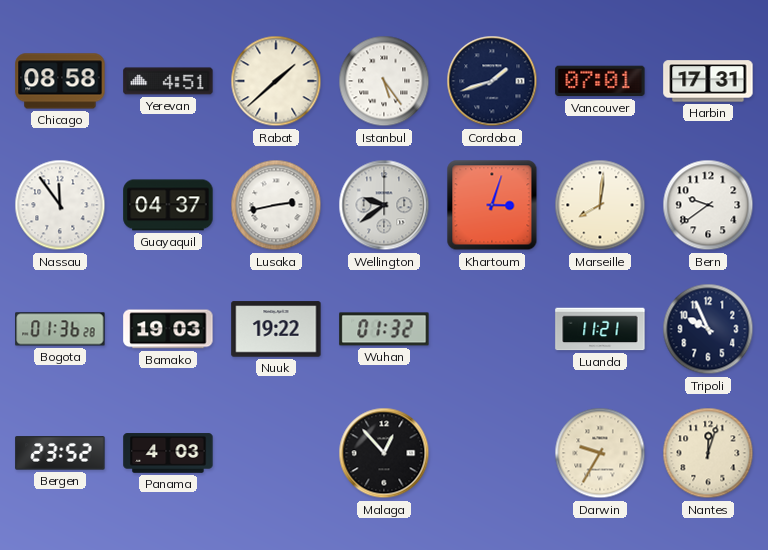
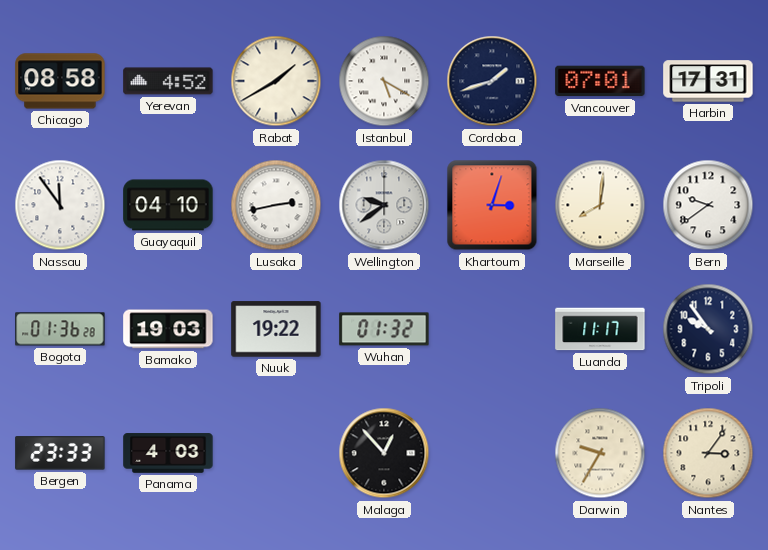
Yerevan: 4:51 -> 4:52 (168, 81)
Rabat: 1:38 -> 1:40 (276, 81)
Istanbul: 5:24 -> 5:20 (384, 81)
Guayaquil: 04:37 -> 04:10 (168, 205)
Luanda: 11:21 -> 11:17 (600, 329)
Tripoli: 9:56 -> 9:54 (708, 329)
Bergen: 23:52 -> 23:33 (60, 453)
Nantes: 12:03 -> 3:06 (708, 453)
